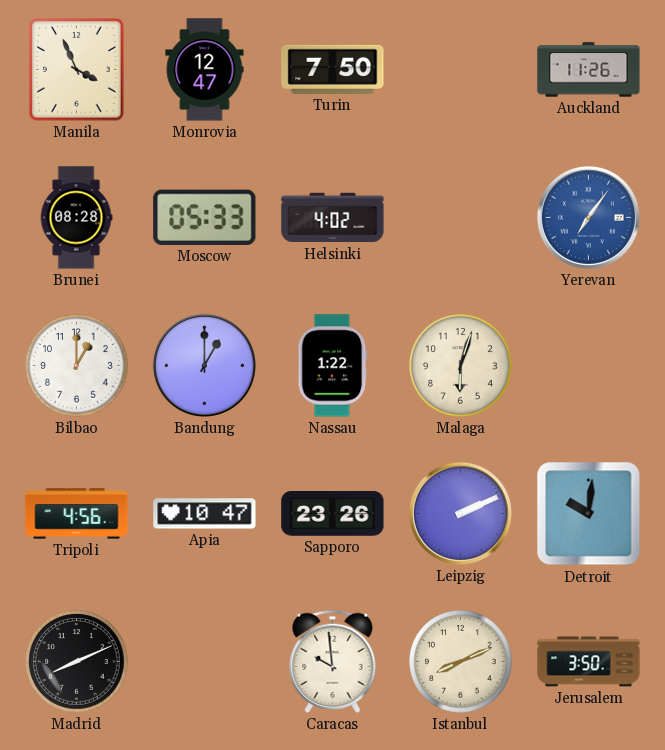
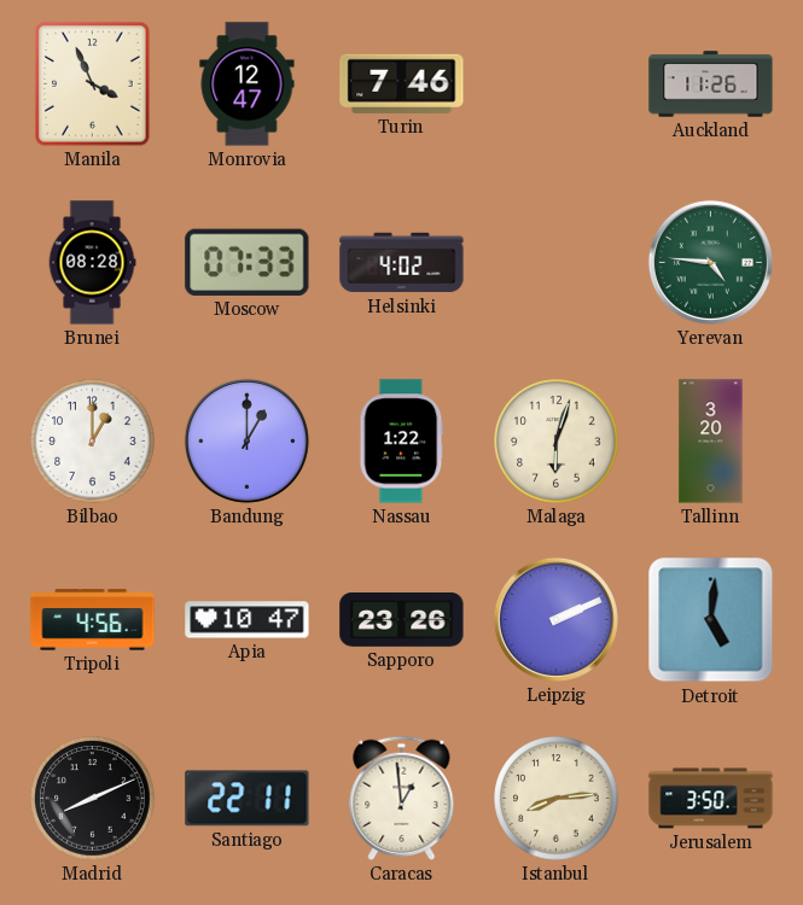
Turin: 7:50 -> 7:46 (402, 83)
Moscow: 05:33 -> 07:33 (248, 262)
Yerevan: 7:06 -> 4:46 (710, 262)
Yerevan dial: blue -> green (710, 262)
Tallinn: none -> 3:20 (711, 442)
Detroit: 10:01 -> 5:01 (711, 620)
Santiago: none -> 22:11 (248, 799)
Caracas: 9:59 -> 12:59 (402, 798)
Istanbul: 8:11 -> 8:14 (557, 799)
